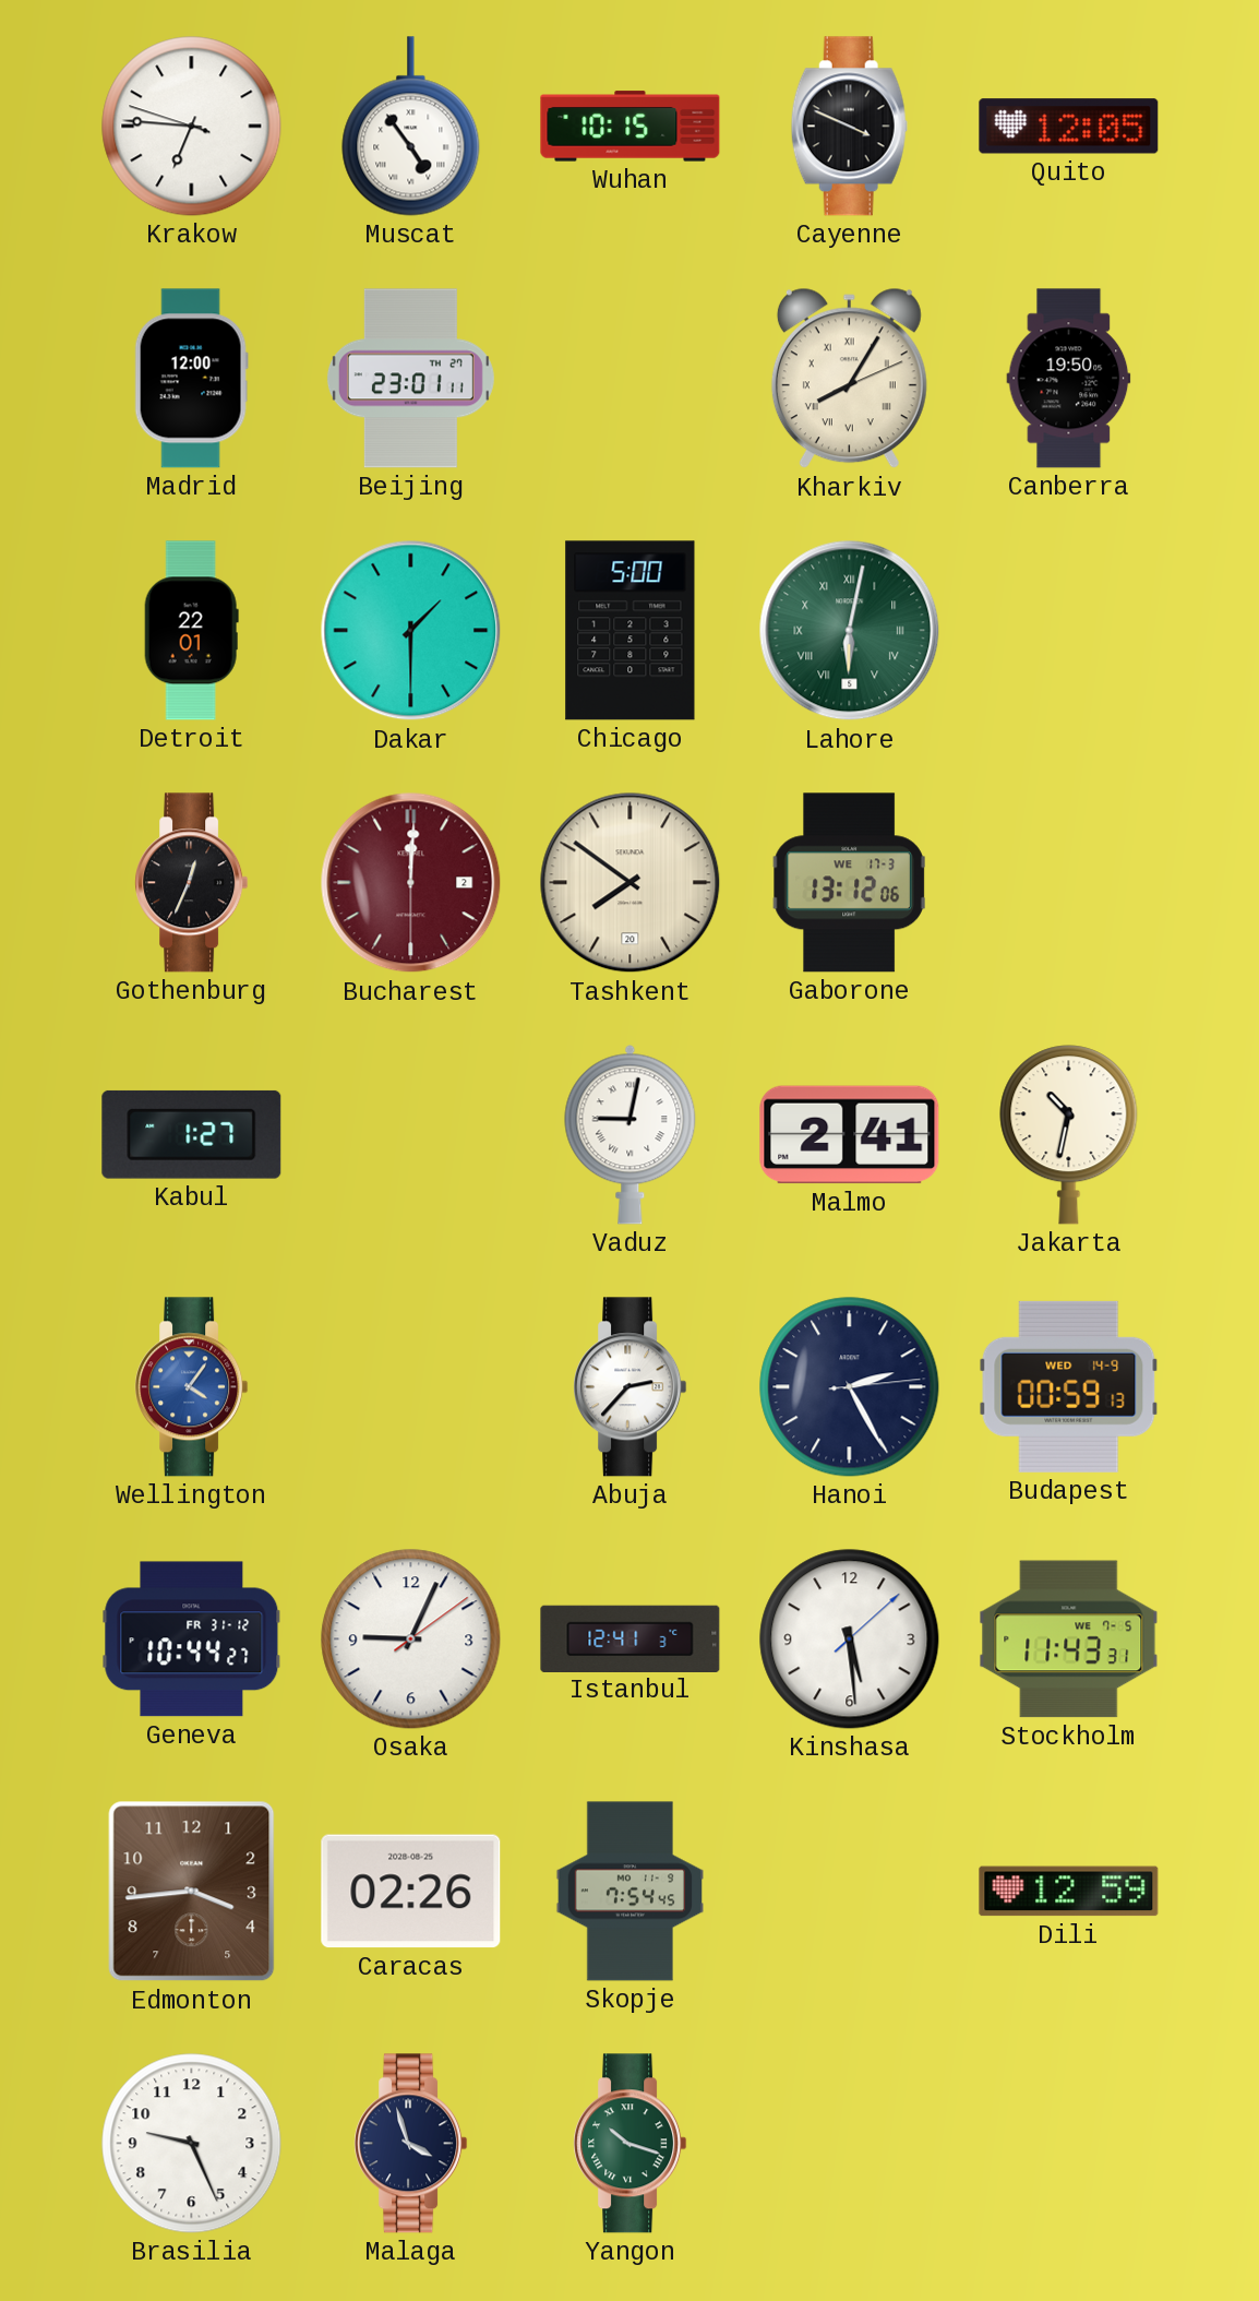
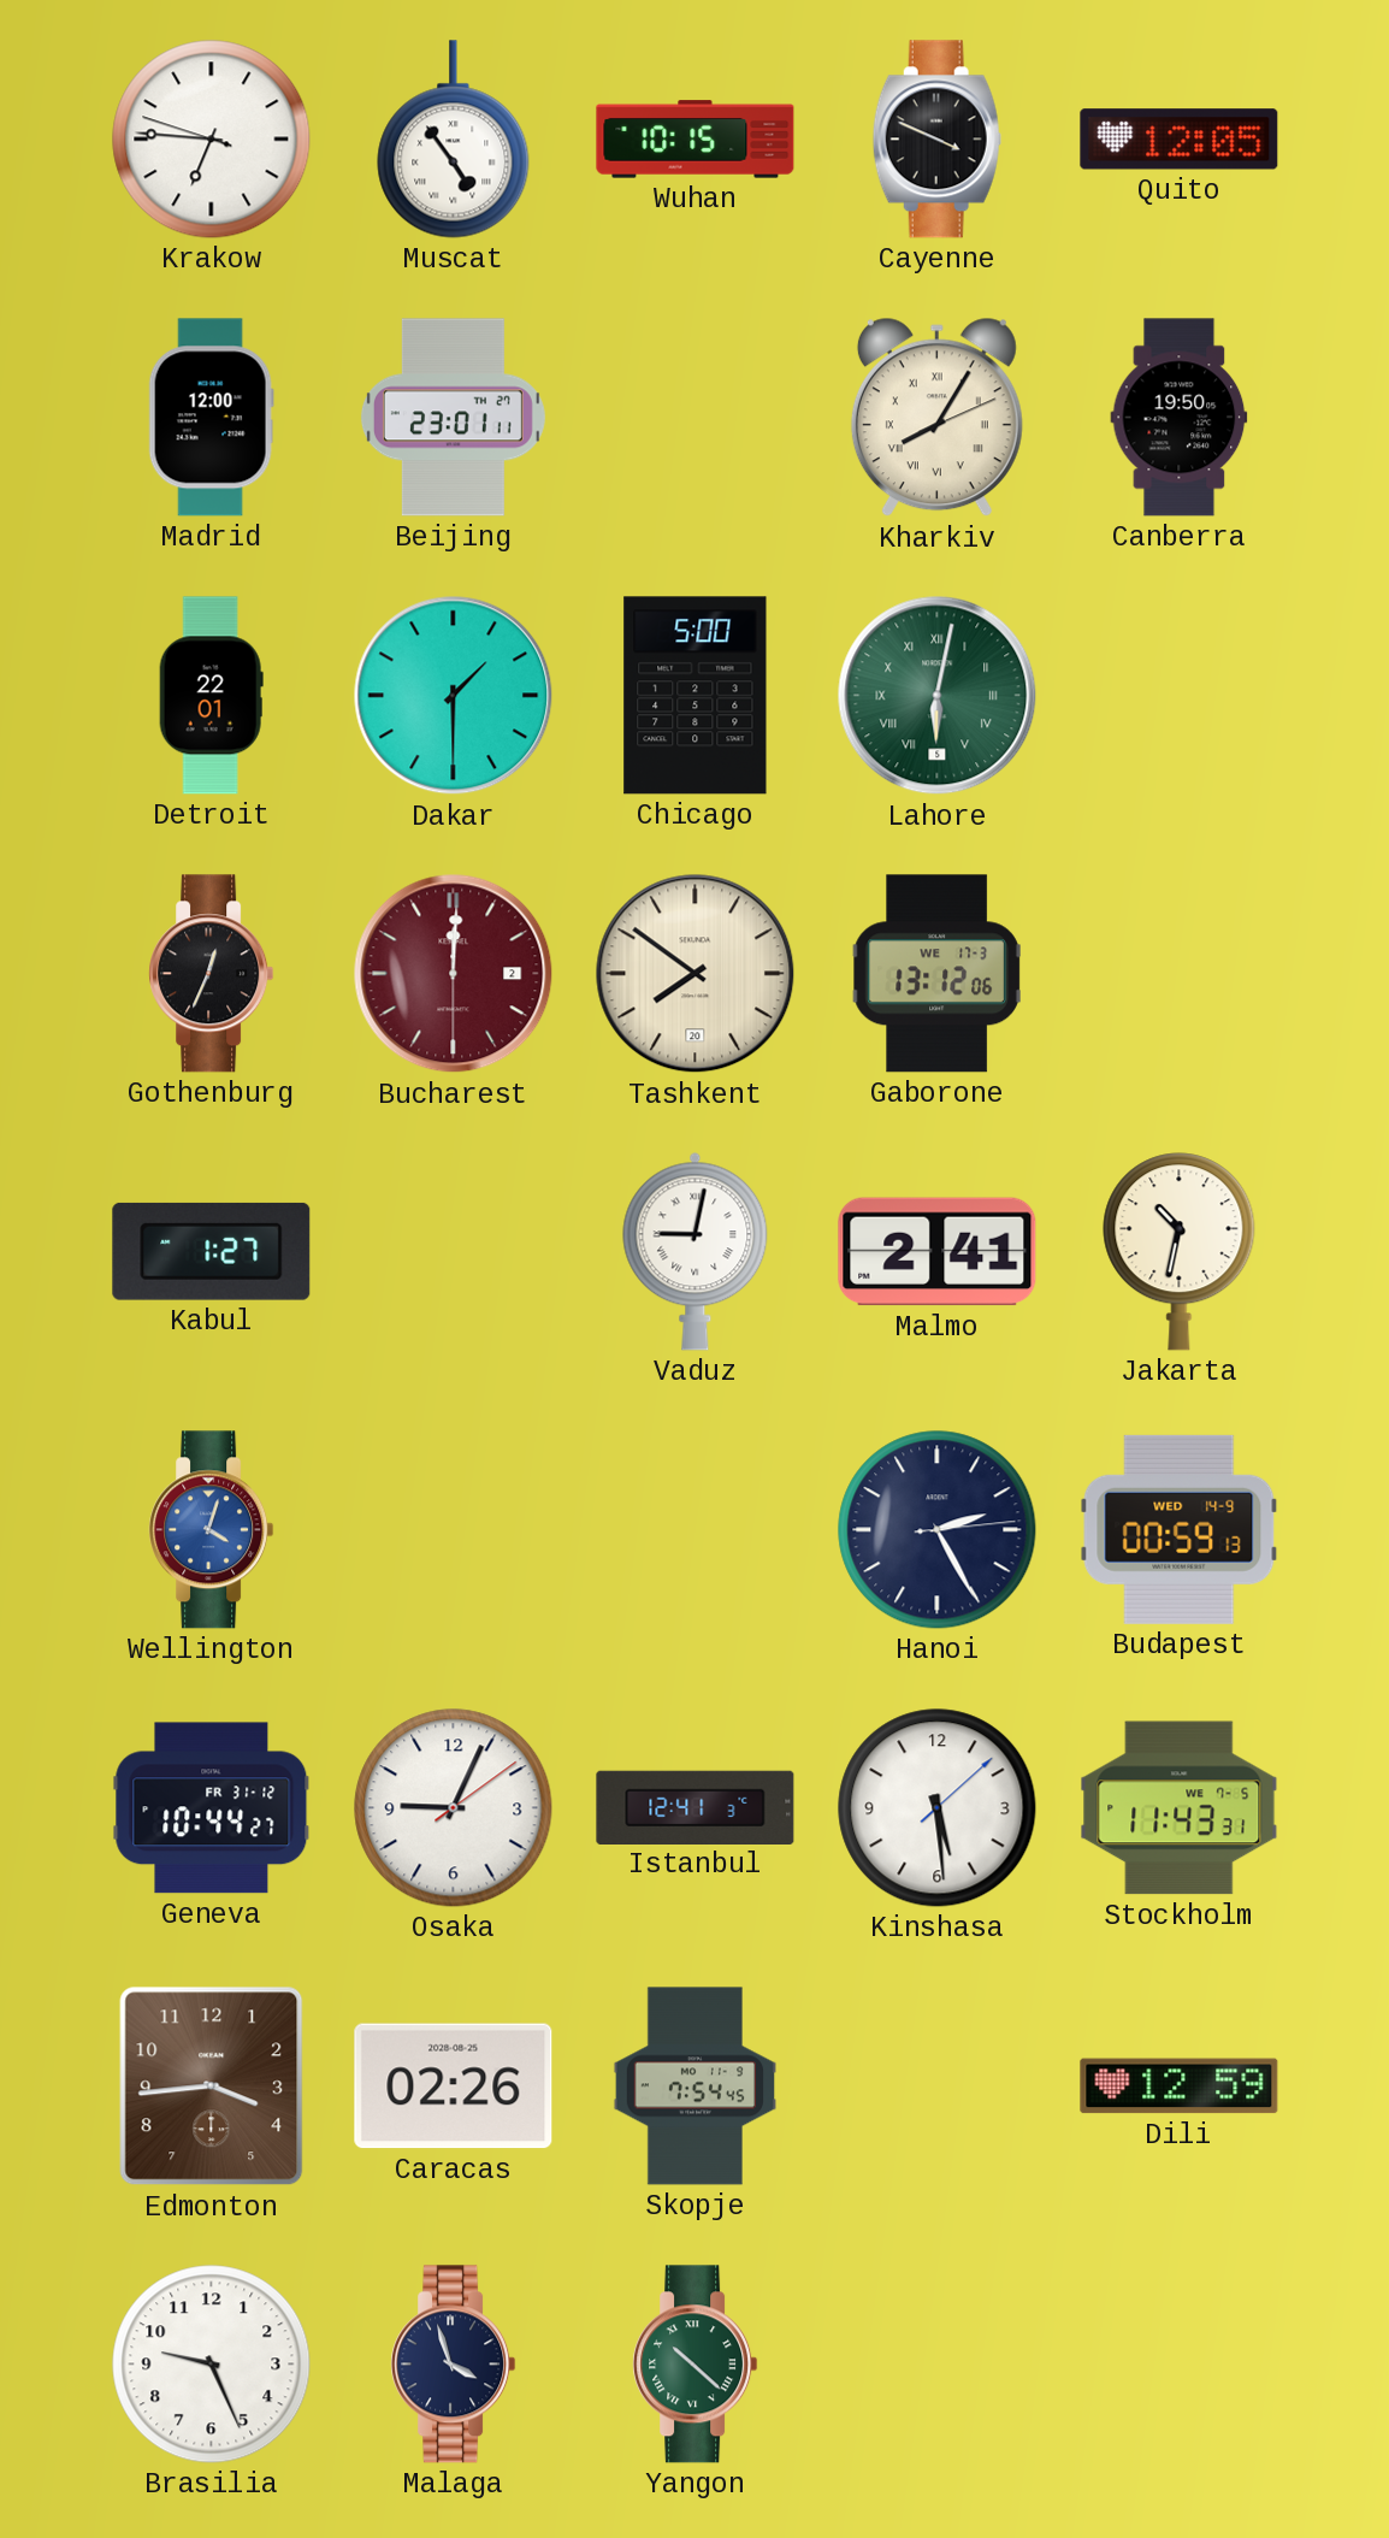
Wellington: 4:06 -> 4:03 (212, 1530)
Abuja: 2:37 -> none (631, 1387)
Yangon: 10:18 -> 10:22 (696, 2365)
